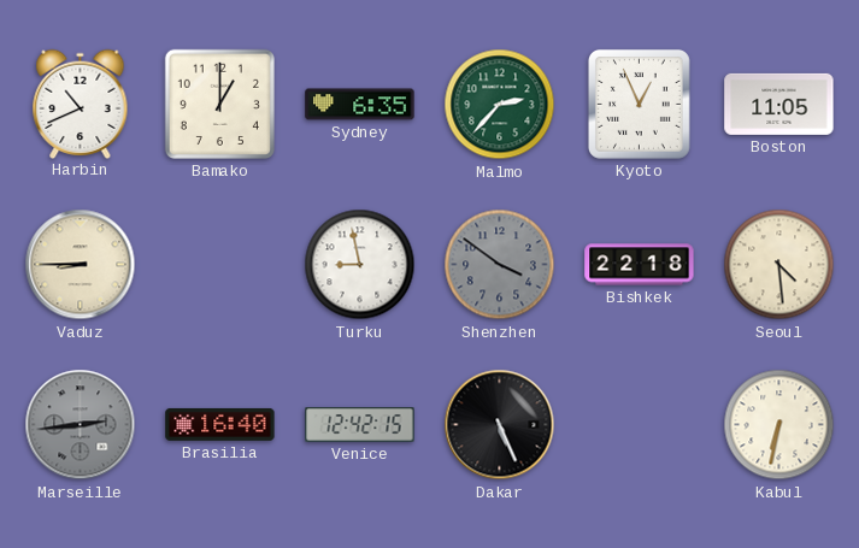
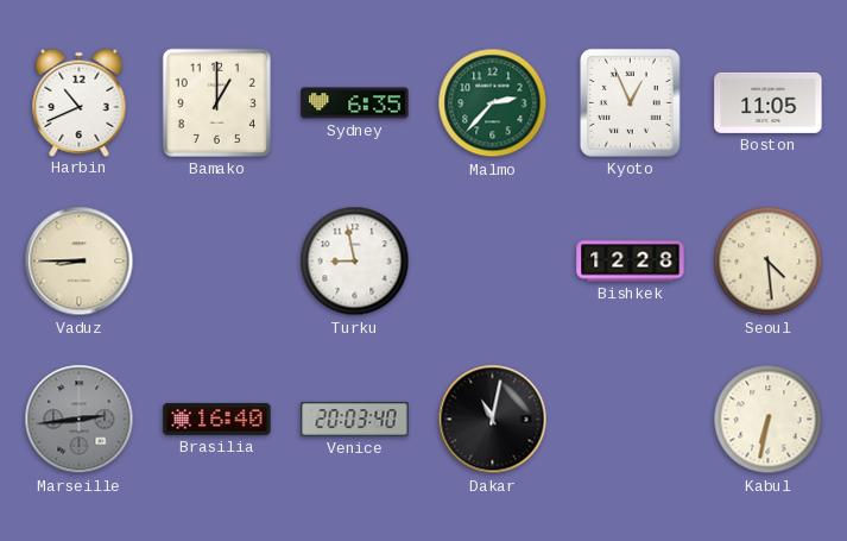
Shenzhen: 3:51 -> none (500, 265)
Bishkek: 22:18 -> 12:28 (631, 262)
Venice: 12:42 -> 20:03 (355, 420)
Dakar: 5:26 -> 11:02 (493, 420)
